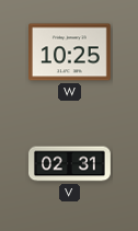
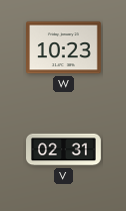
W: 10:25 -> 10:23 (64, 48)
